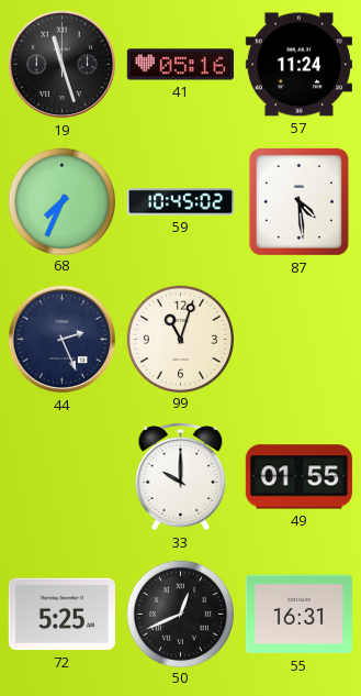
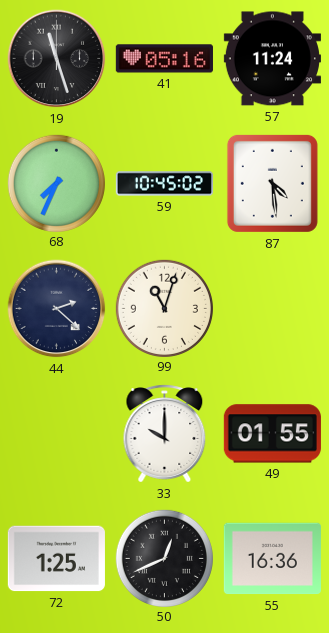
44: 2:26 -> 2:22 (57, 309)
72: 5:25 -> 1:25 (56, 559)
55: 16:31 -> 16:36 (272, 559)
